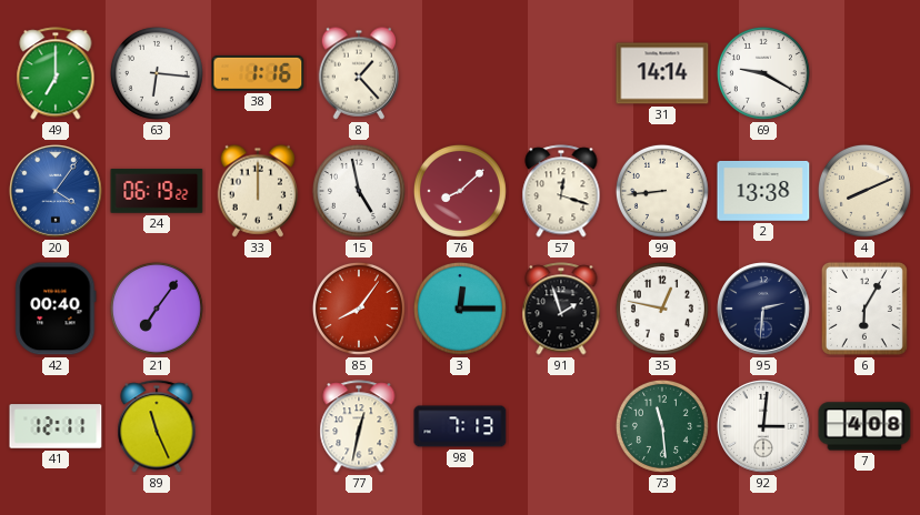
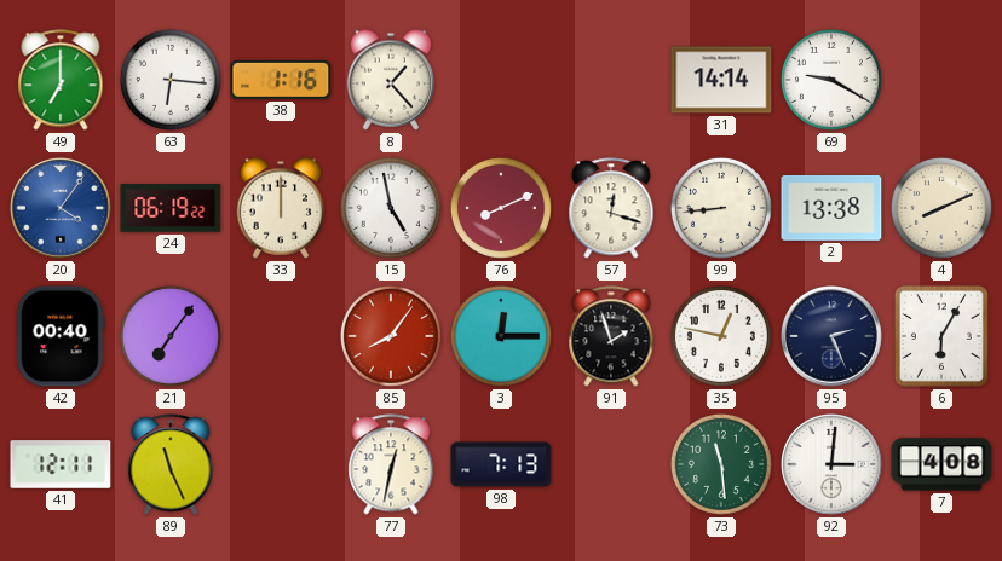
76: 8:08 -> 8:11 (501, 208)
95: 2:31 -> 2:26 (833, 337)
